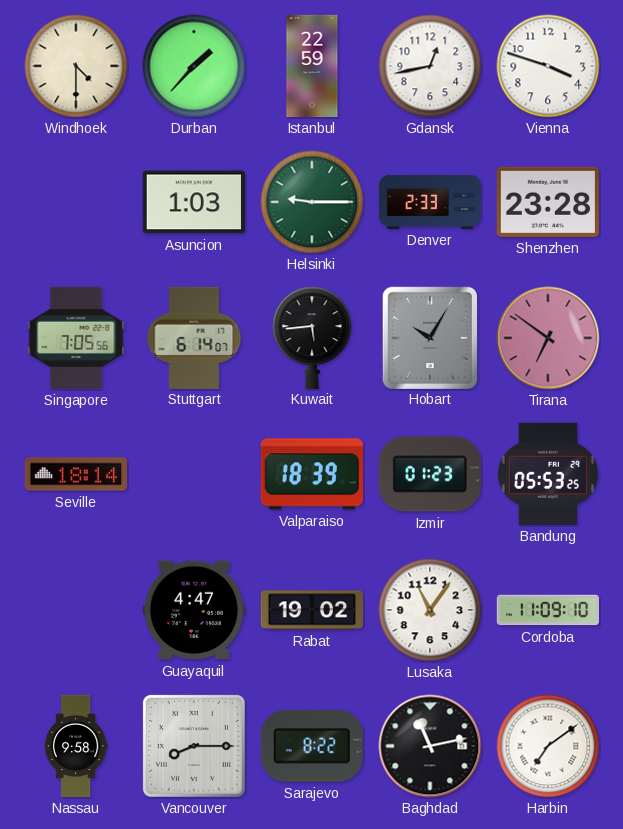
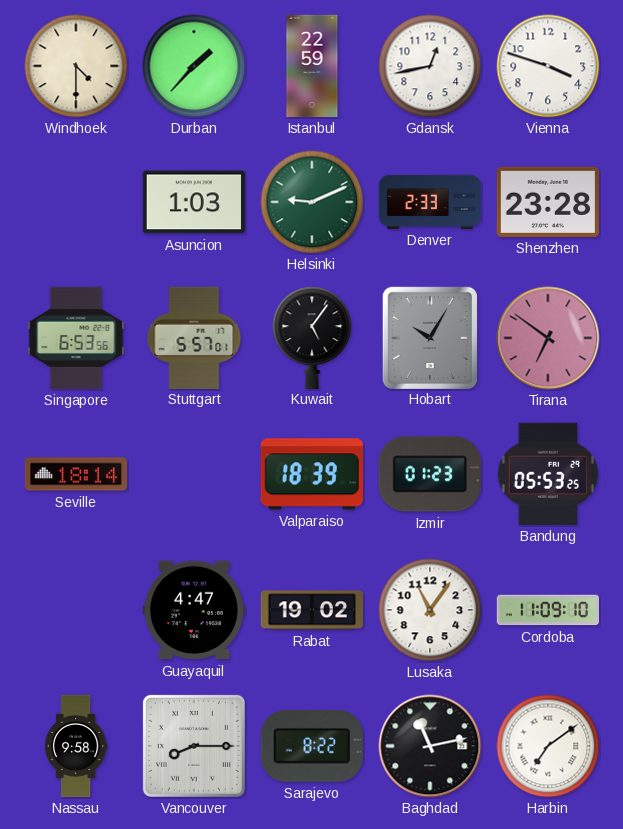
Helsinki: 9:15 -> 9:11 (312, 202)
Singapore: 7:05 -> 6:53 (76, 338)
Stuttgart: 6:14 -> 5:57 (194, 337)
Kuwait: 5:44 -> 5:06 (312, 337)
